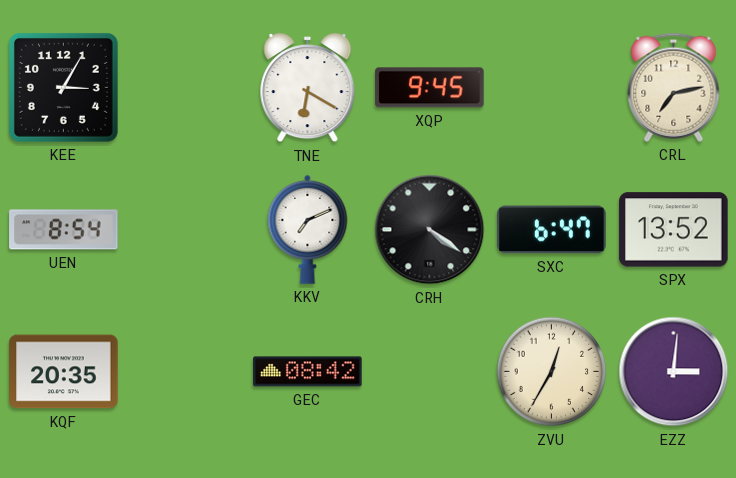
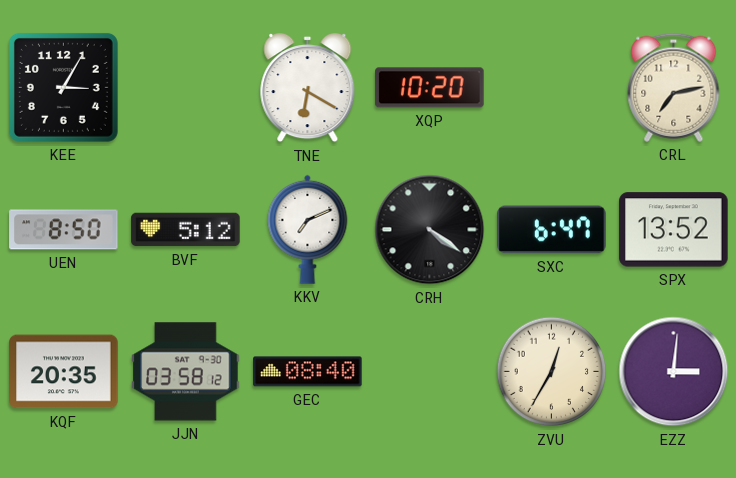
XQP: 9:45 -> 10:20 (430, 88)
UEN: 8:54 -> 8:50 (64, 230)
BVF: none -> 5:12 (186, 230)
JJN: none -> 03:58 (186, 372)
GEC: 08:42 -> 08:40 (308, 372)
